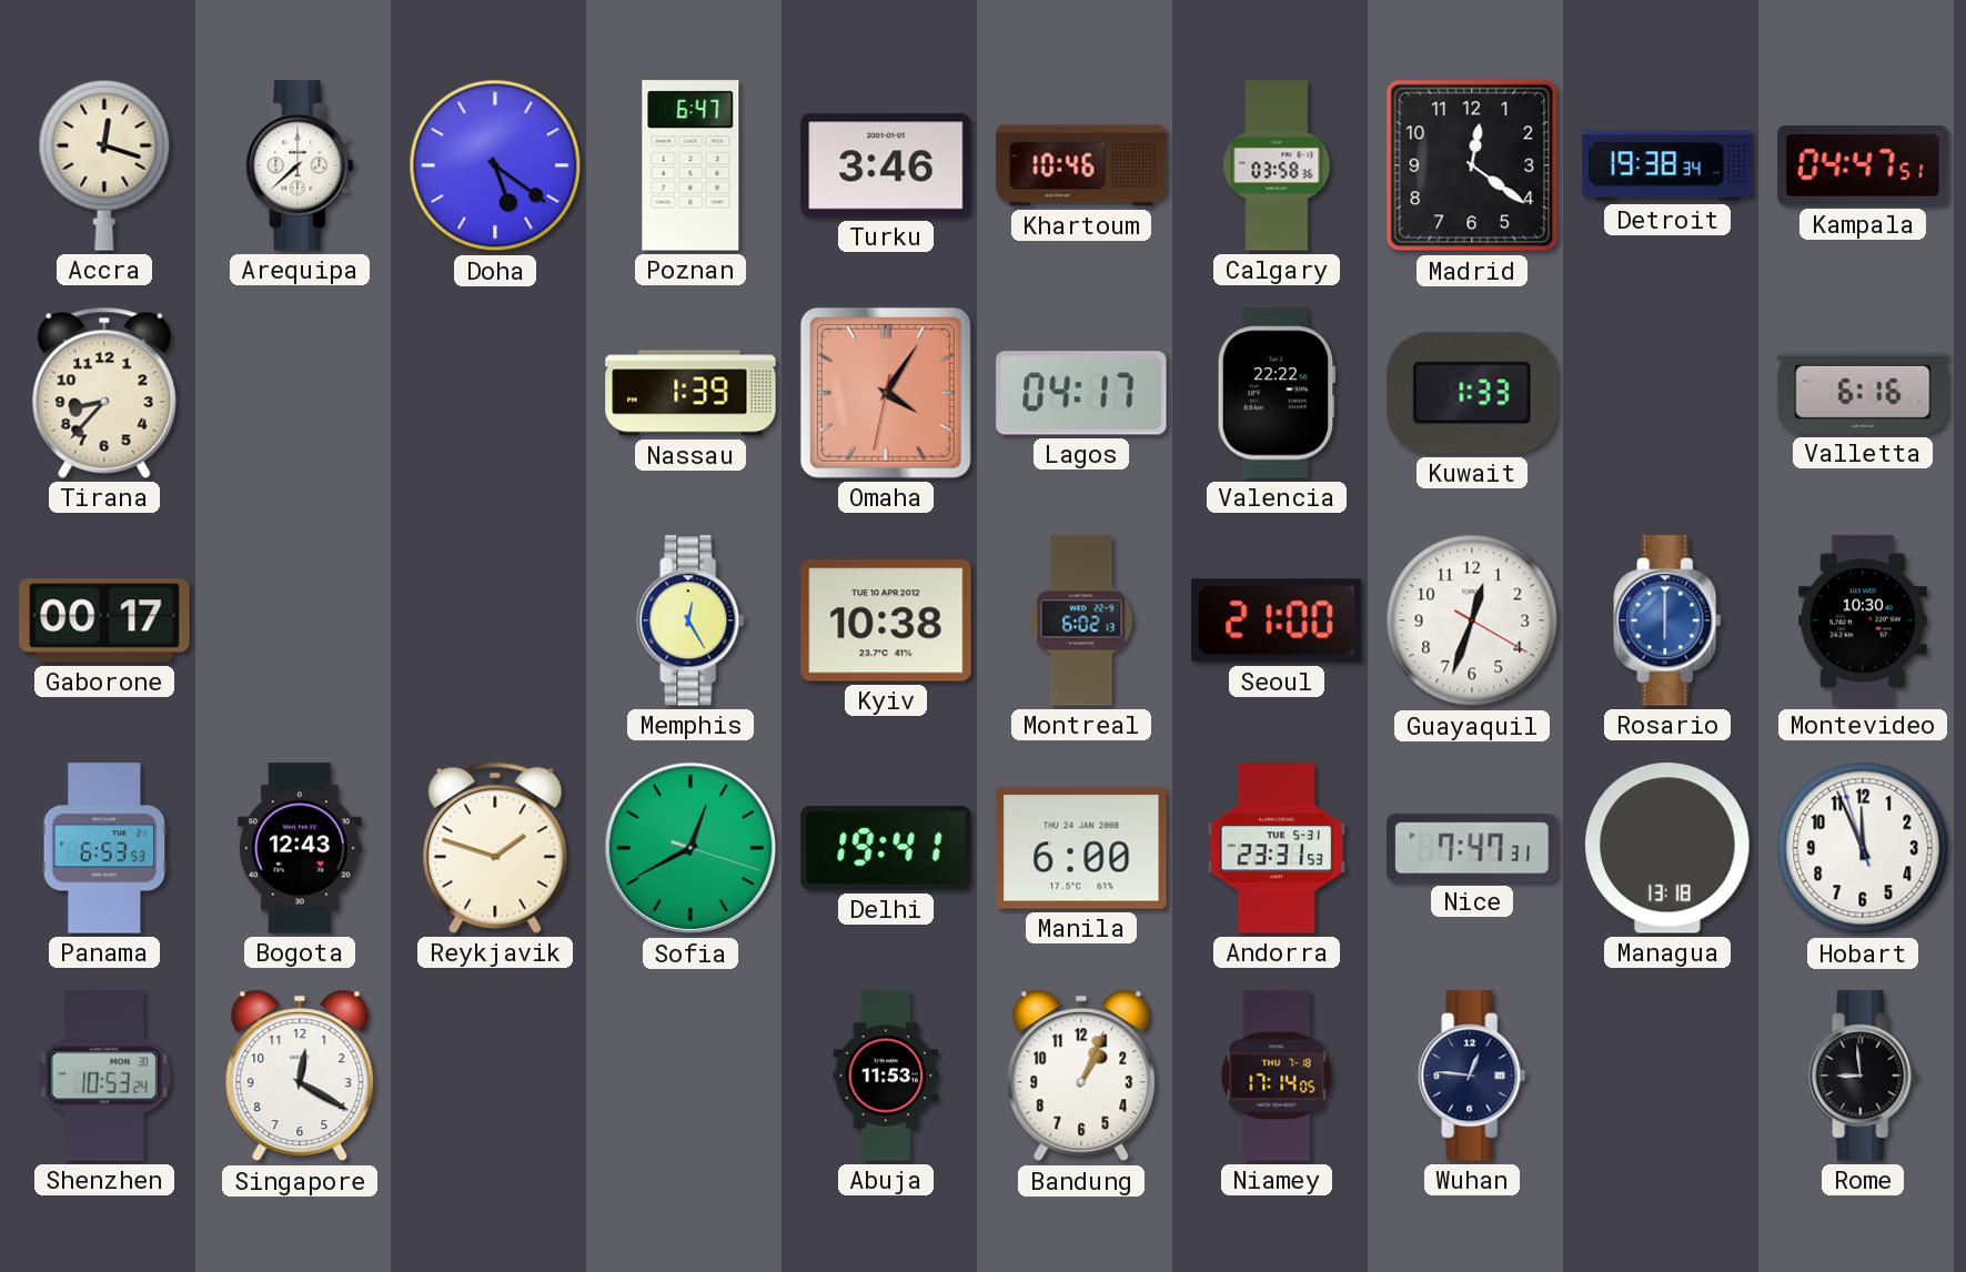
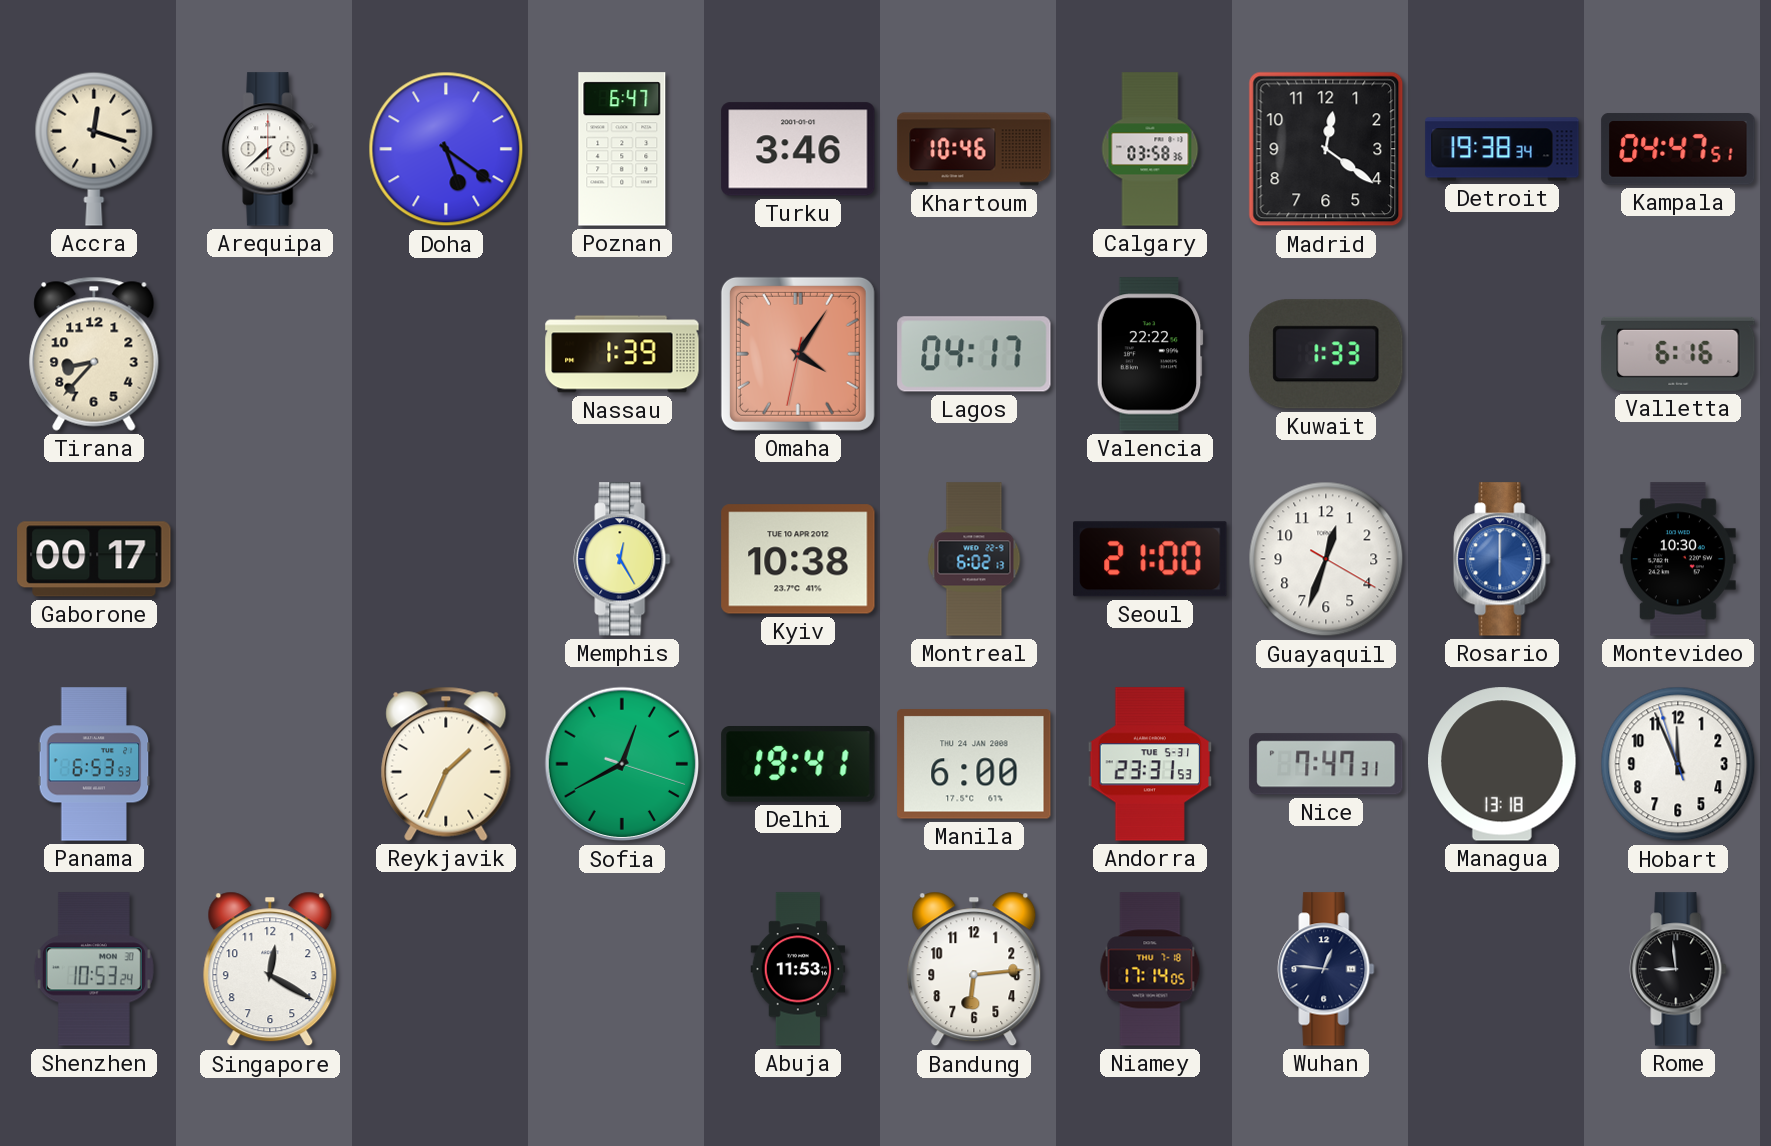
Bogota: 12:43 -> none (300, 848)
Reykjavik: 1:48 -> 1:34 (446, 764)
Bandung: 1:04 -> 6:14 (974, 969)
